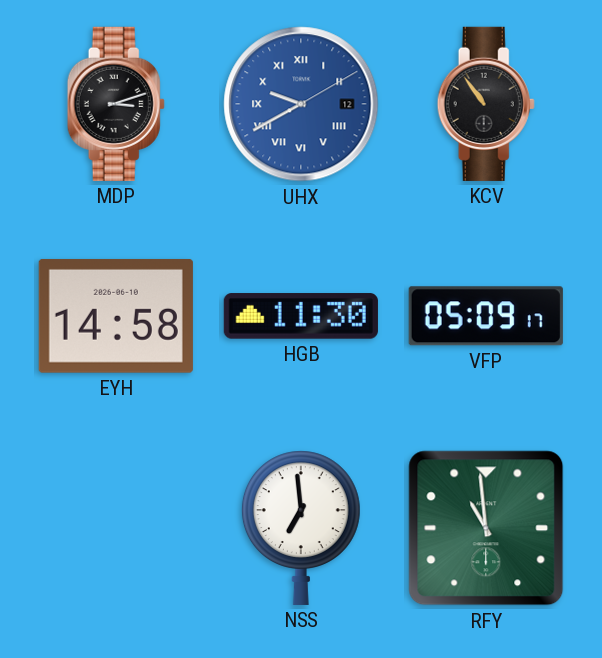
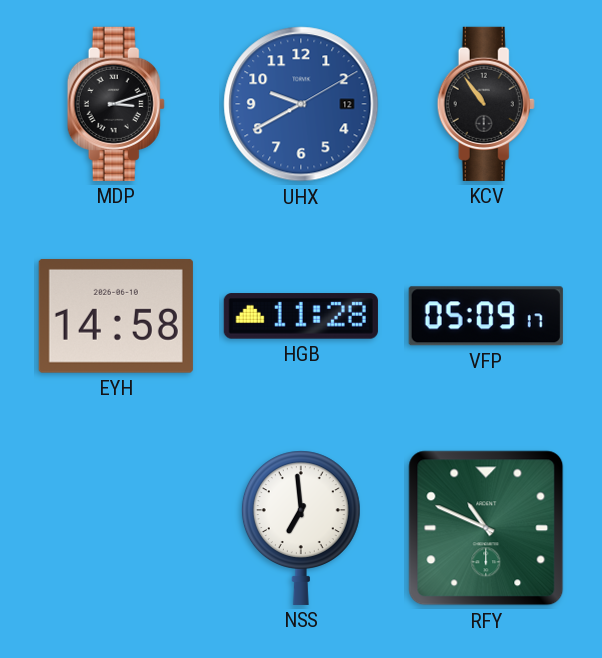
UHX numerals: Roman -> Arabic (301, 104)
HGB: 11:30 -> 11:28 (301, 316)
RFY: 10:59 -> 10:49 (486, 528)
